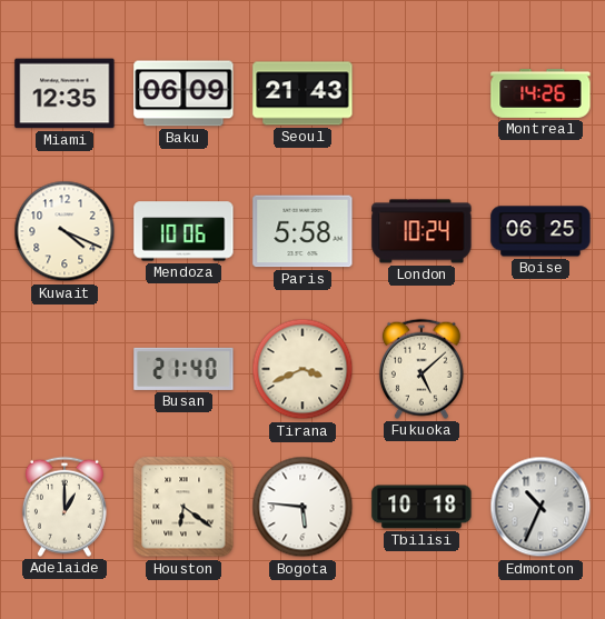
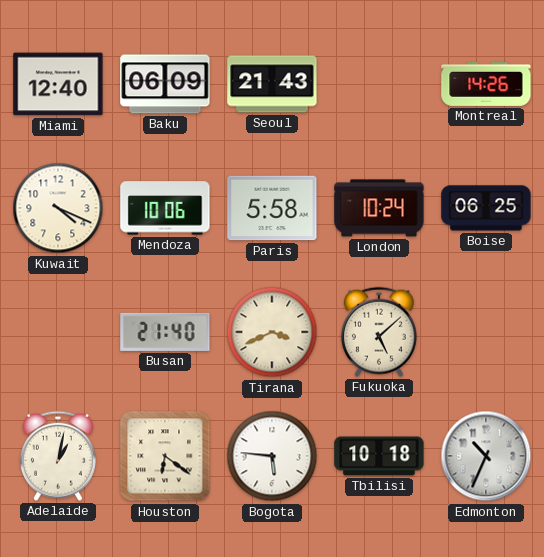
Miami: 12:35 -> 12:40 (58, 84)
Adelaide: 1:00 -> 1:02 (58, 456)
